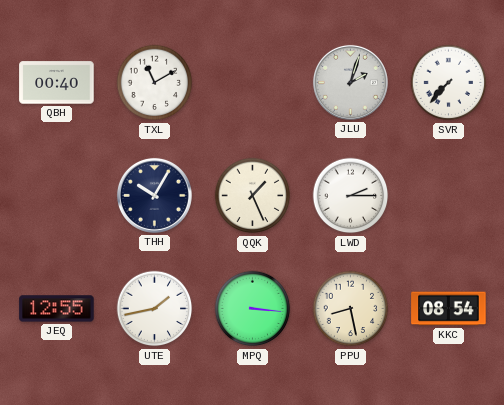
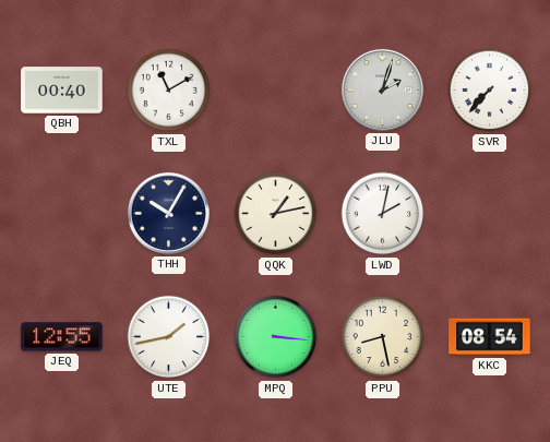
QQK: 1:26 -> 1:13 (276, 214)
LWD: 2:15 -> 2:02 (383, 214)
